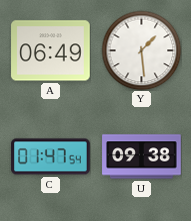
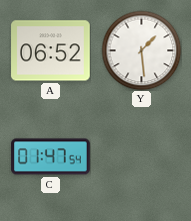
A: 06:49 -> 06:52 (51, 51)
U: 09:38 -> none (142, 157)
